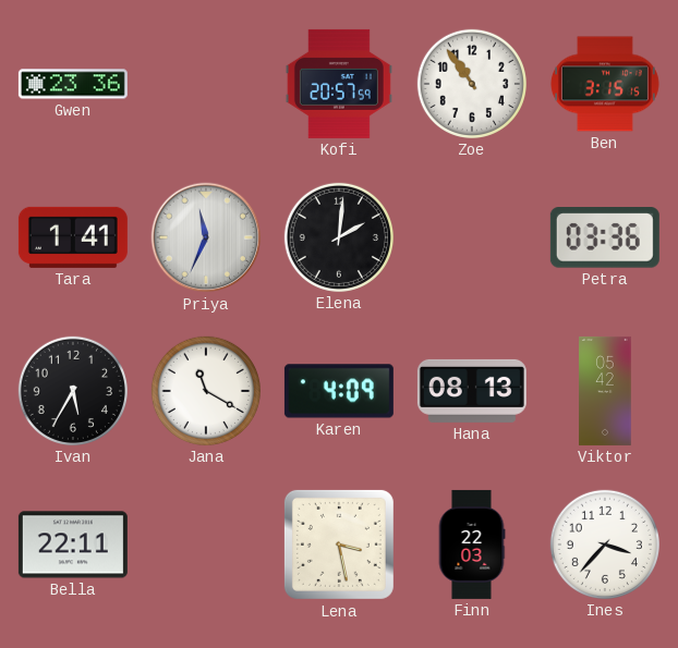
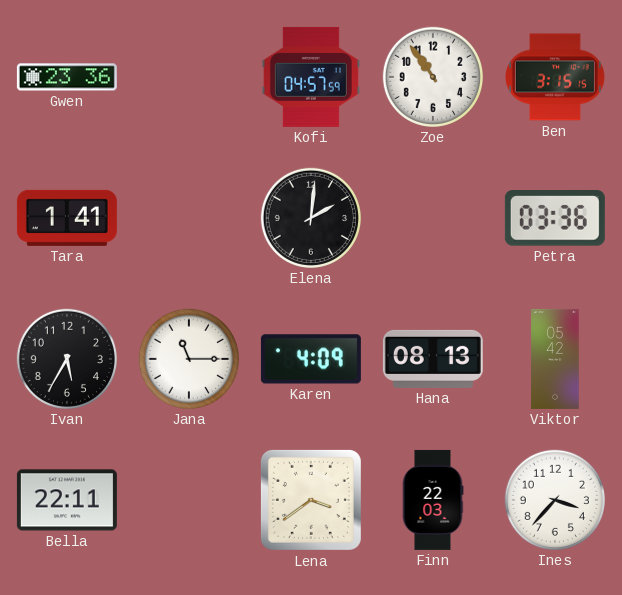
Kofi: 20:57 -> 04:57 (311, 77)
Priya: 11:34 -> none (206, 237)
Jana: 11:20 -> 11:15 (189, 359)
Lena: 3:28 -> 3:39 (311, 500)
